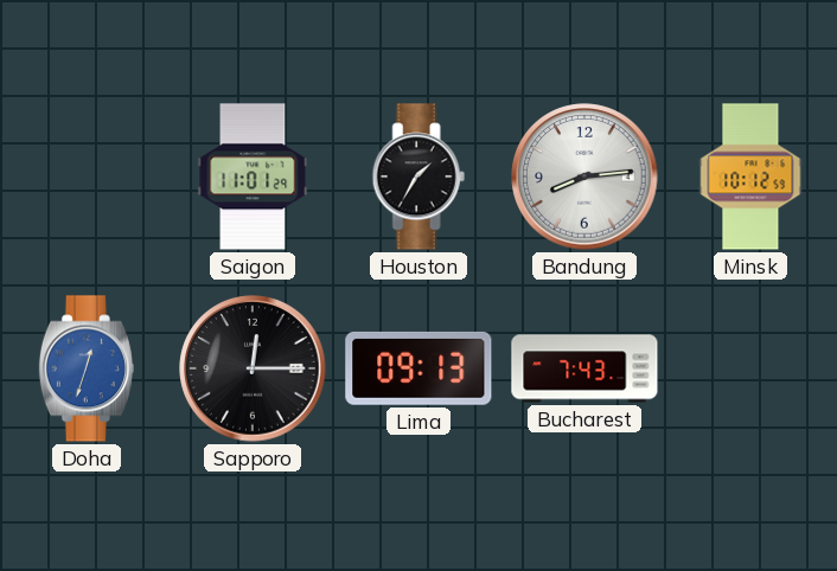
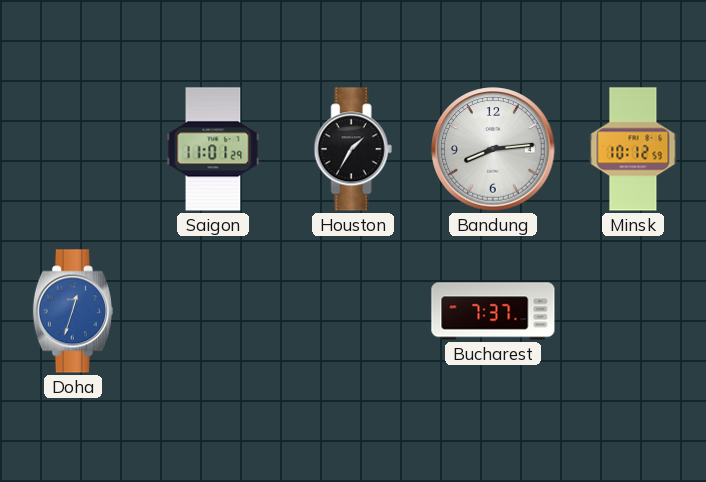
Sapporo: 12:15 -> none (253, 368)
Lima: 09:13 -> none (418, 368)
Bucharest: 7:43 -> 7:37 (493, 311)
